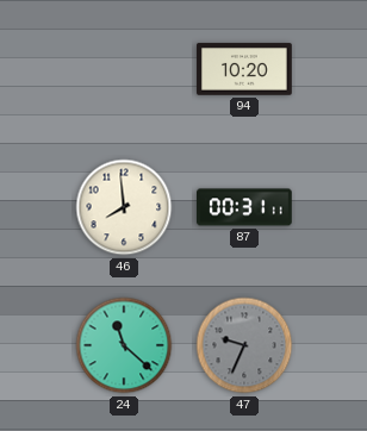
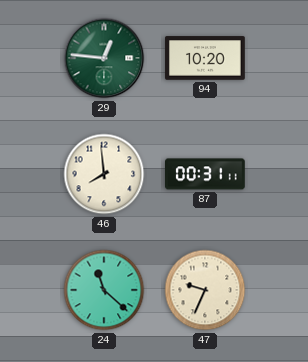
29: none -> 12:46 (104, 58)
47 dial: grey -> cream (205, 290)
